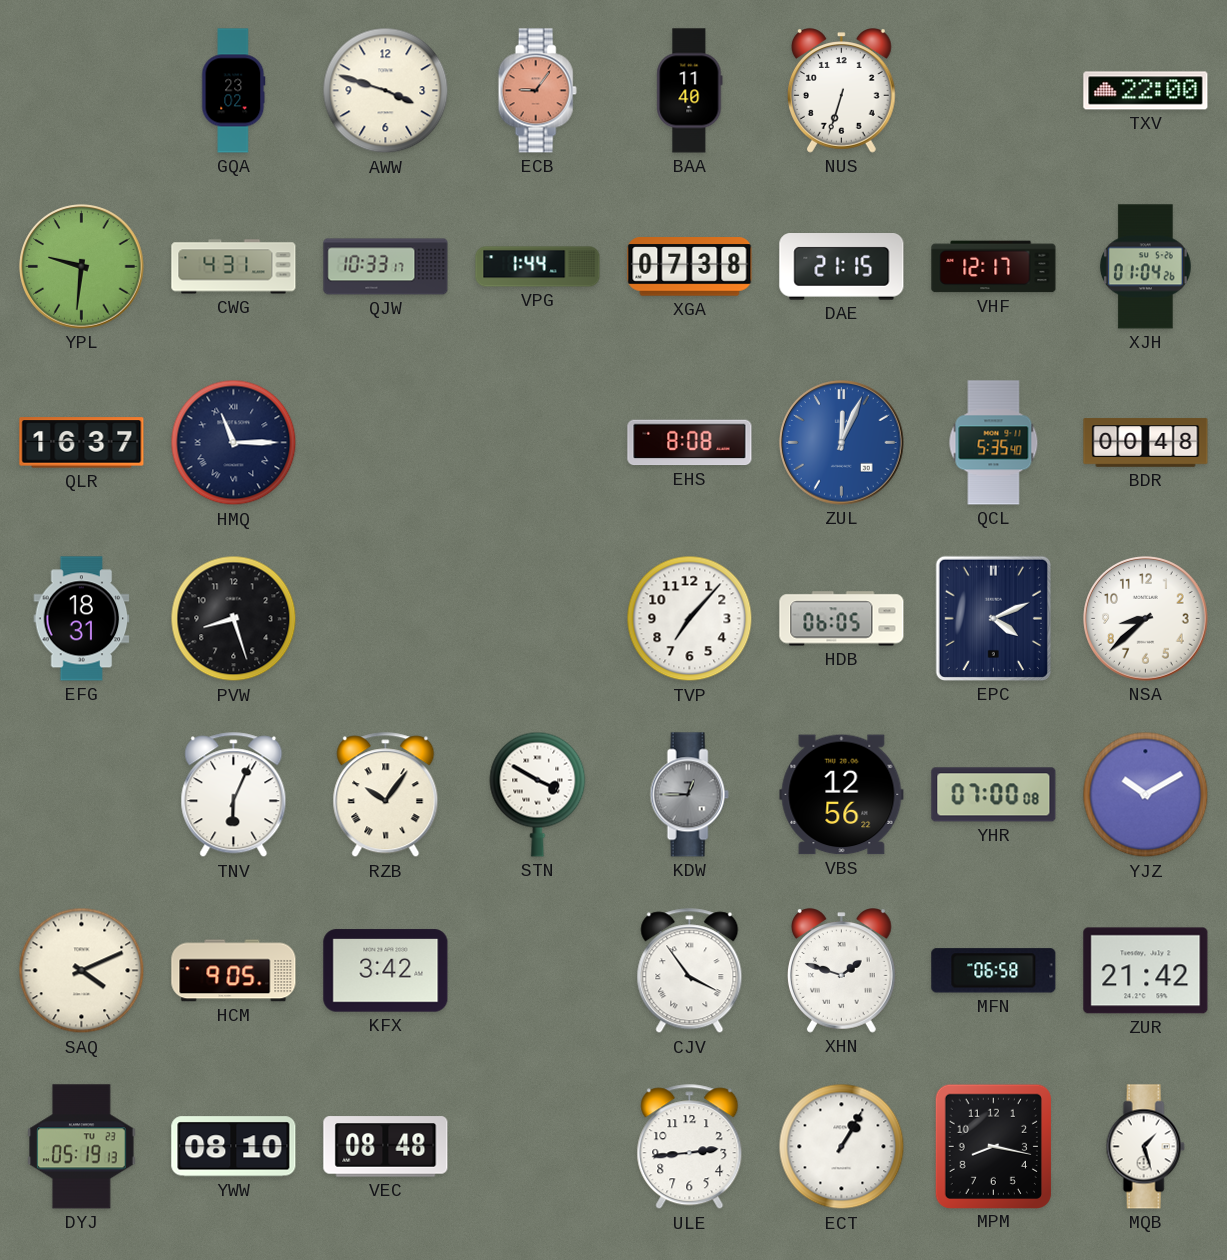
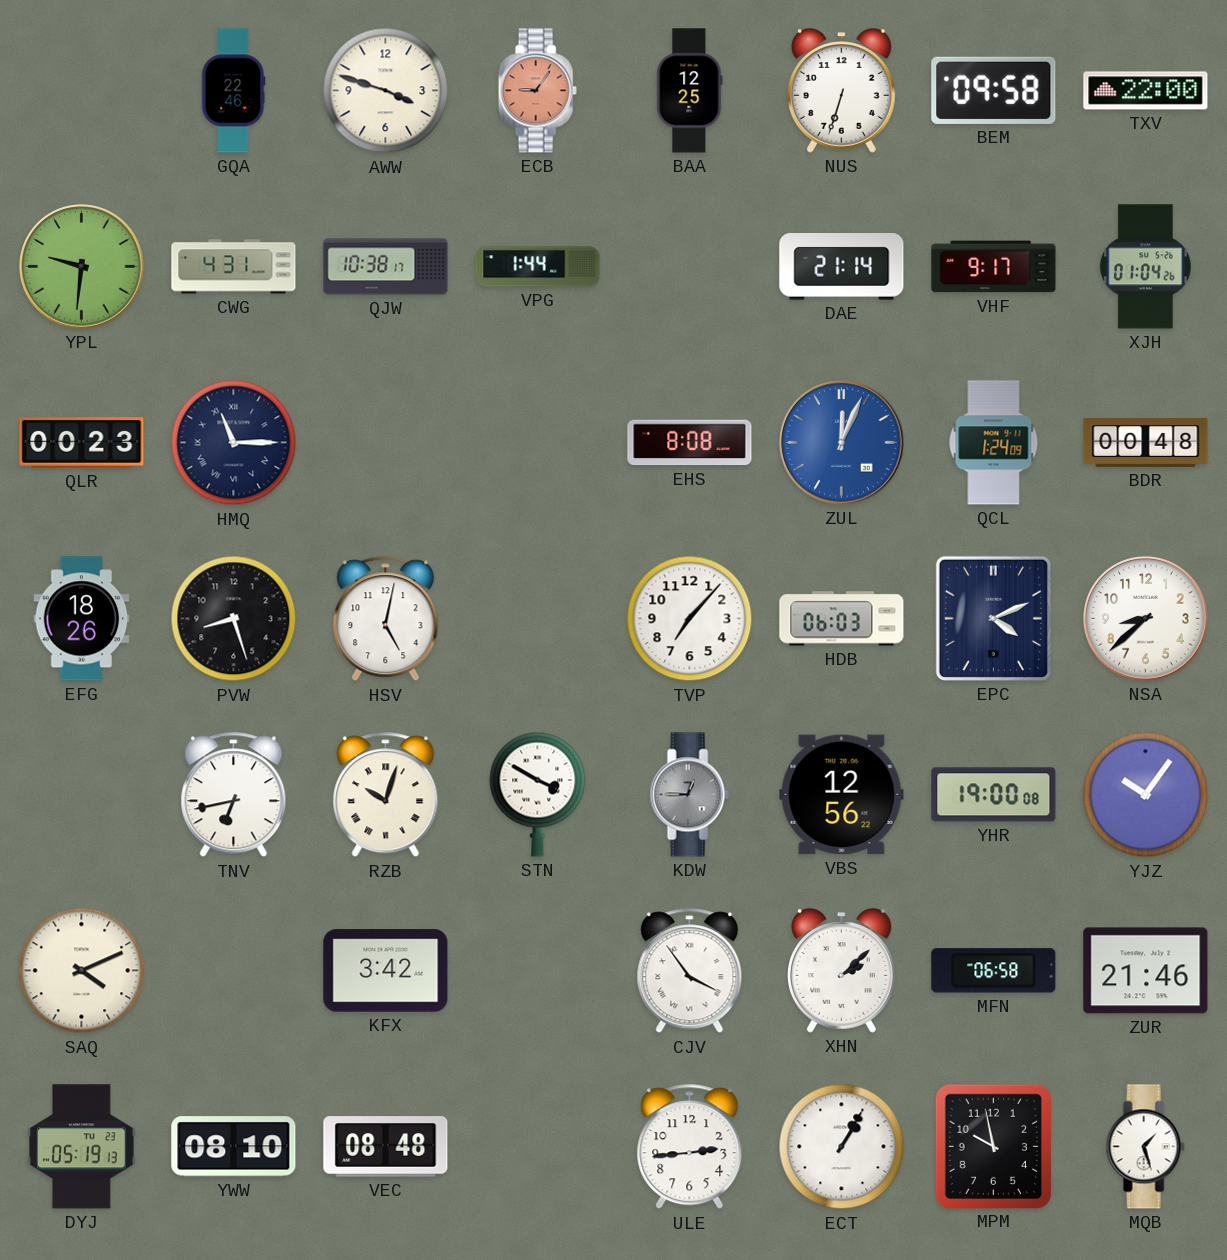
GQA: 23:02 -> 22:46 (234, 91)
BAA: 11:40 -> 12:25 (690, 91)
BEM: none -> 09:58 (994, 90)
QJW: 10:33 -> 10:38 (386, 267)
XGA: 07:38 -> none (690, 267)
DAE: 21:15 -> 21:14 (842, 267)
VHF: 12:17 -> 9:17 (994, 267)
QLR: 16:37 -> 00:23 (82, 443)
QCL: 5:35 -> 1:24 (994, 443)
EFG: 18:31 -> 18:26 (82, 619)
HSV: none -> 5:02 (386, 619)
HDB: 06:05 -> 06:03 (842, 619)
TNV: 6:04 -> 6:43 (234, 795)
RZB: 10:06 -> 10:03 (386, 795)
YHR: 07:00 -> 19:00 (994, 795)
YJZ: 10:10 -> 10:06 (1146, 795)
HCM: 9:05 -> none (234, 971)
XHN: 1:48 -> 2:08 (842, 971)
ZUR: 21:42 -> 21:46 (1146, 971)
MPM: 8:17 -> 9:58 (993, 1146)
